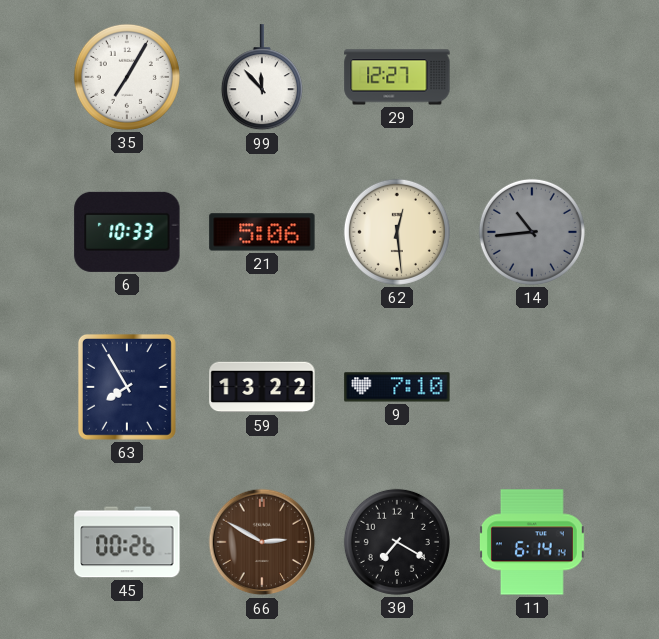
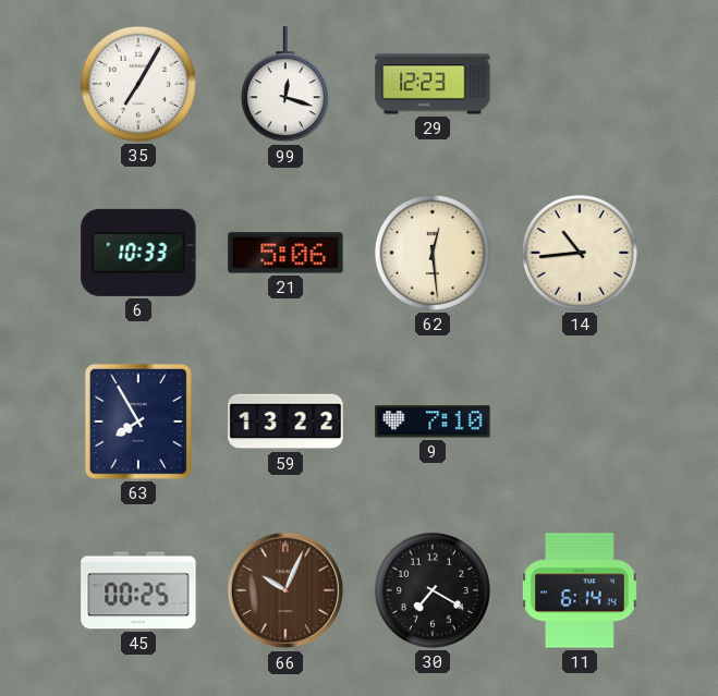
99: 11:53 -> 12:18 (285, 85)
29: 12:27 -> 12:23 (433, 84)
14 dial: grey -> cream (580, 253)
45: 00:26 -> 00:25 (138, 590)
66: 2:50 -> 10:04 (285, 590)
